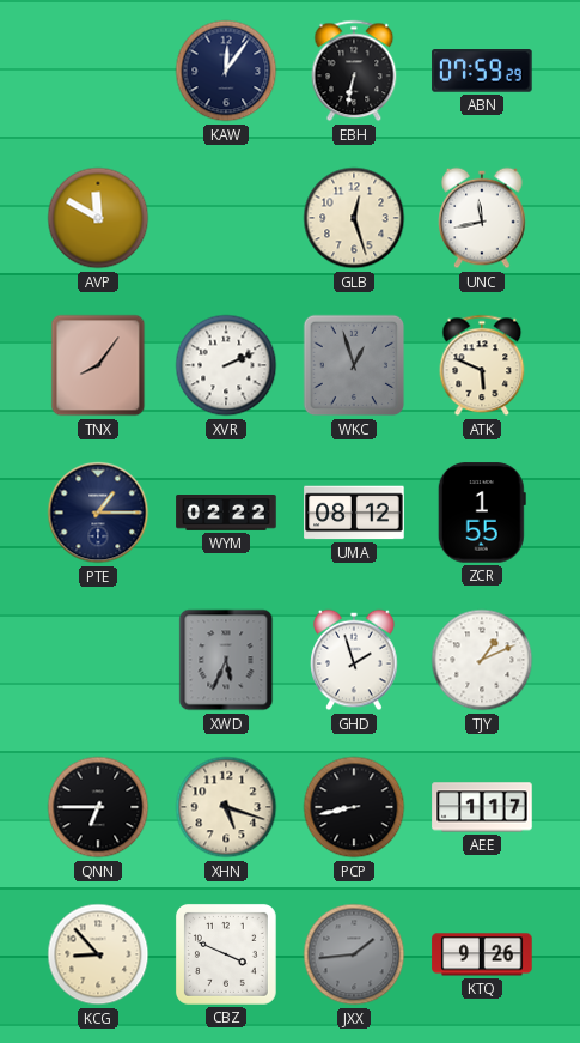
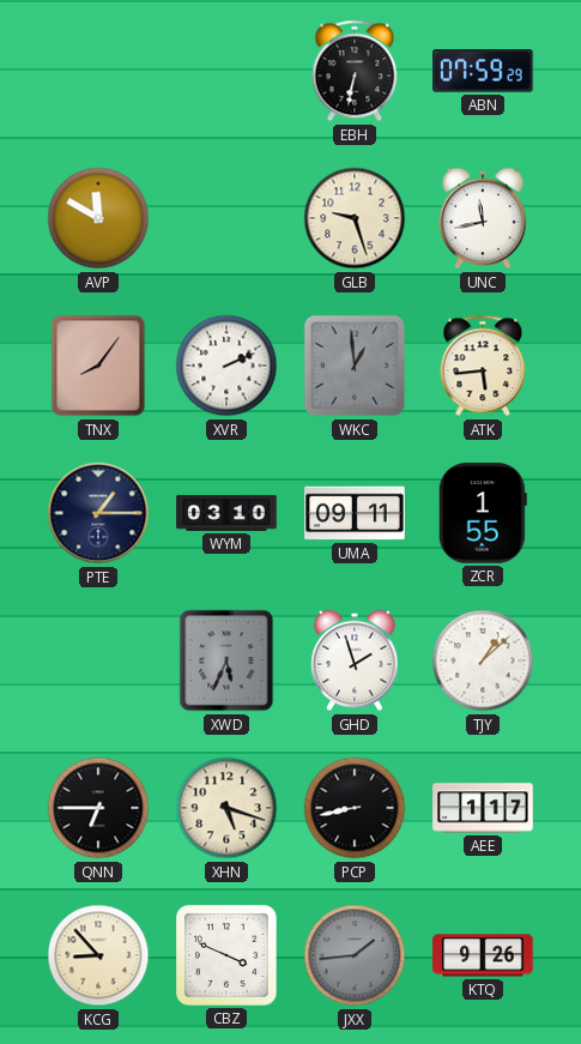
KAW: 12:06 -> none (226, 71)
GLB: 12:27 -> 9:27 (355, 218)
WKC: 12:57 -> 12:59 (355, 366)
ATK: 5:49 -> 5:44 (483, 366)
WYM: 02:22 -> 03:10 (226, 514)
UMA: 08:12 -> 09:11 (355, 513)
TJY: 1:11 -> 1:08 (483, 660)
